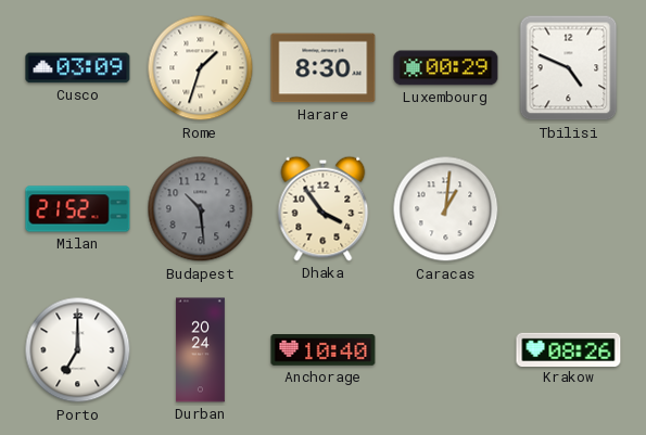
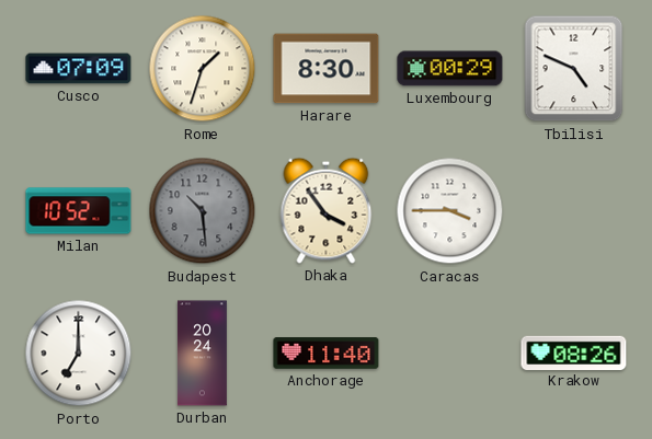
Cusco: 03:09 -> 07:09 (79, 69)
Milan: 21:52 -> 10:52 (79, 211)
Caracas: 1:01 -> 3:45 (450, 211)
Anchorage: 10:40 -> 11:40 (327, 354)
